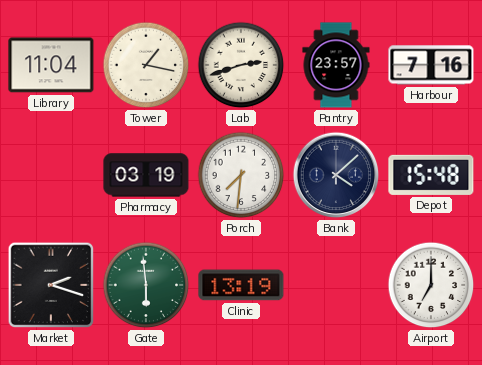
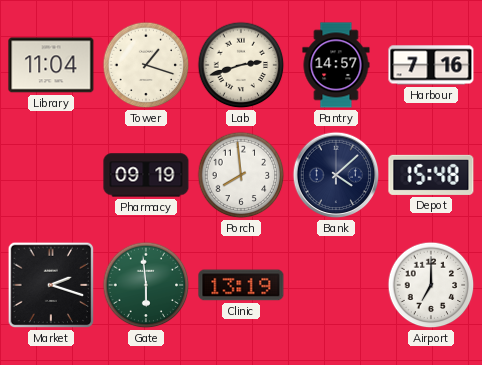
Tower: 1:17 -> 1:18 (146, 65)
Pantry: 23:57 -> 14:57 (336, 65)
Pharmacy: 03:19 -> 09:19 (146, 175)
Porch: 7:31 -> 7:59 (241, 175)
